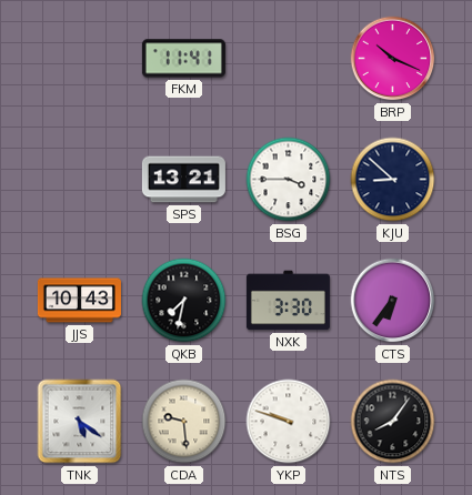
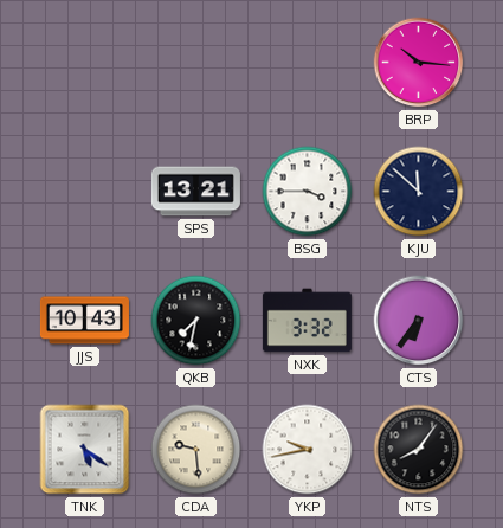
FKM: 11:41 -> none (183, 59)
BRP: 10:19 -> 10:16 (419, 63)
KJU: 8:52 -> 11:52 (419, 192)
NXK: 3:30 -> 3:32 (307, 321)
YKP: 9:48 -> 9:43 (308, 450)
